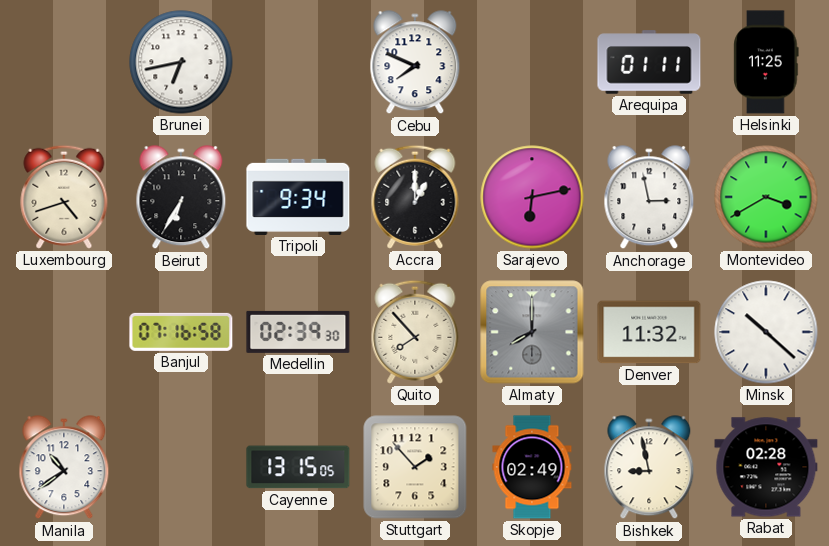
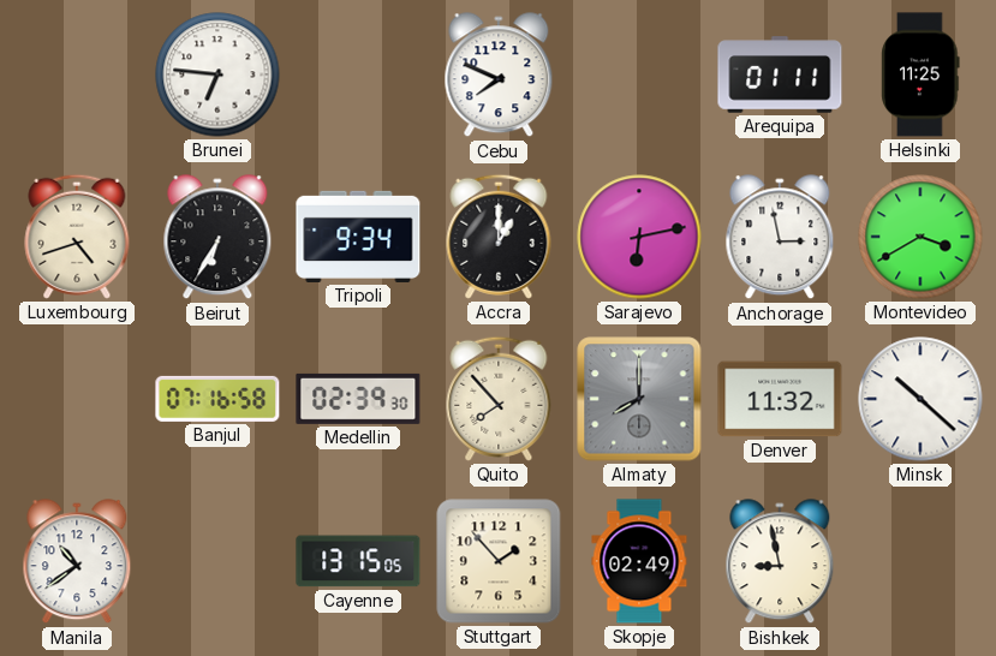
Brunei: 6:43 -> 6:46 (217, 74)
Rabat: 02:28 -> none (766, 467)
